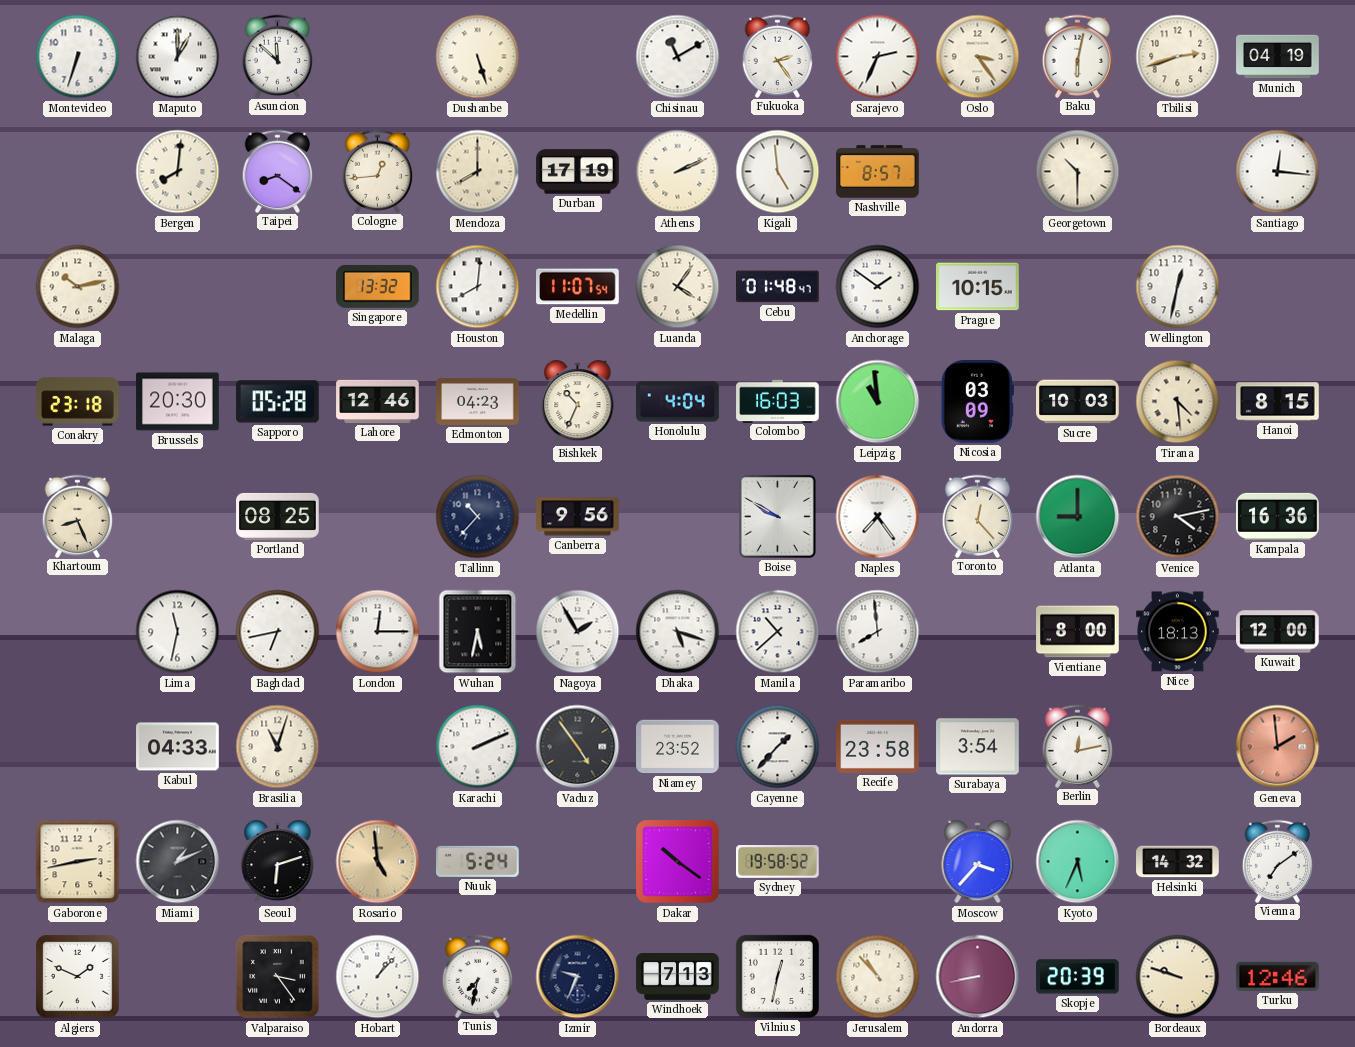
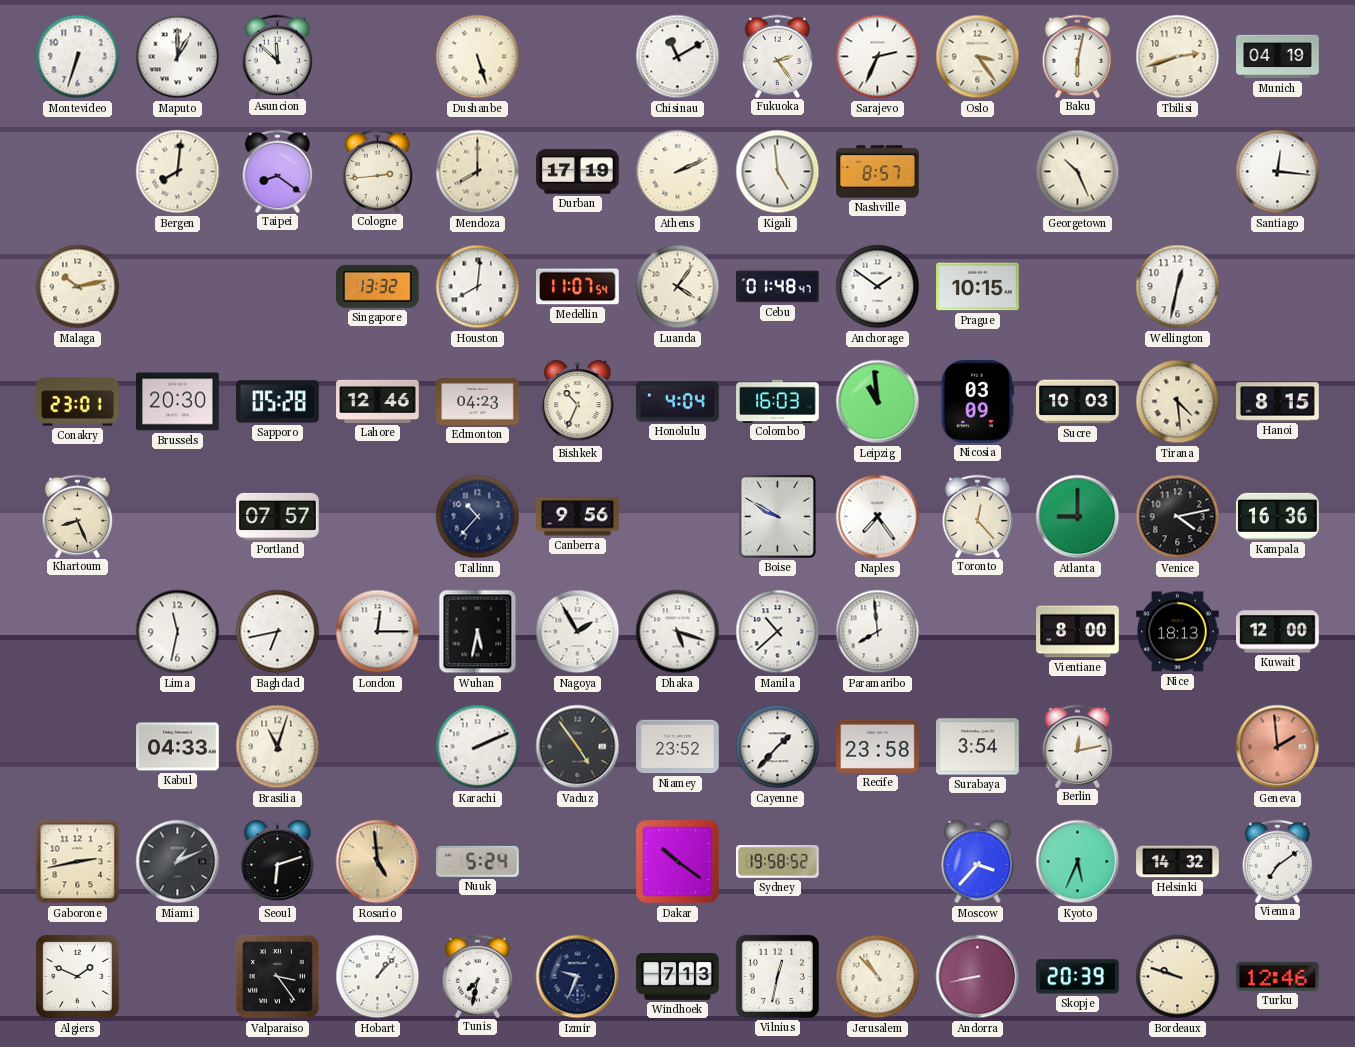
Cologne: 12:44 -> 2:44 (378, 171)
Georgetown: 10:30 -> 10:26 (1078, 172)
Conakry: 23:18 -> 23:01 (78, 402)
Portland: 08:25 -> 07:57 (278, 516)
